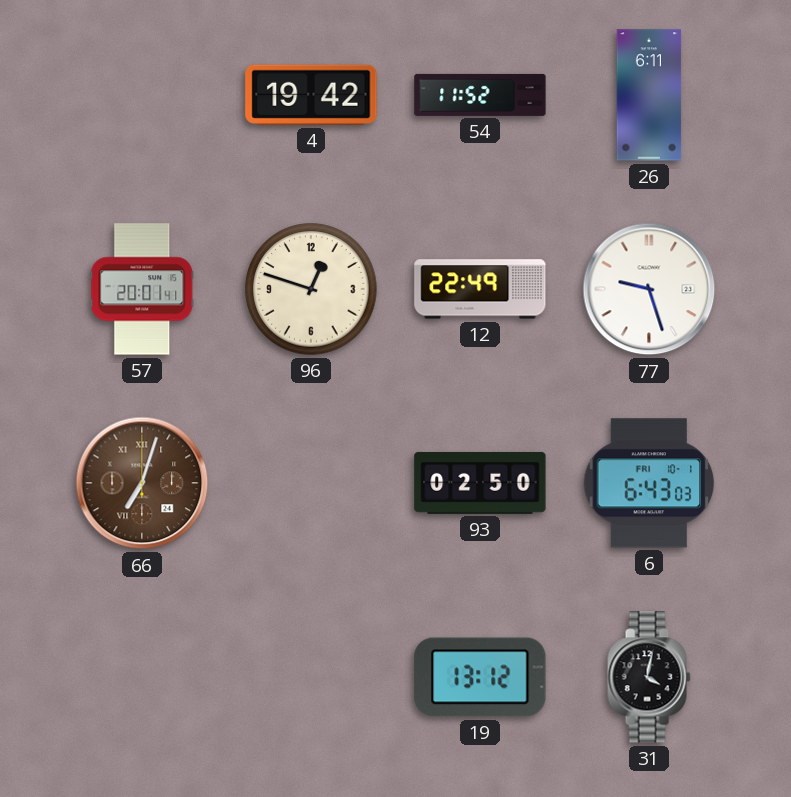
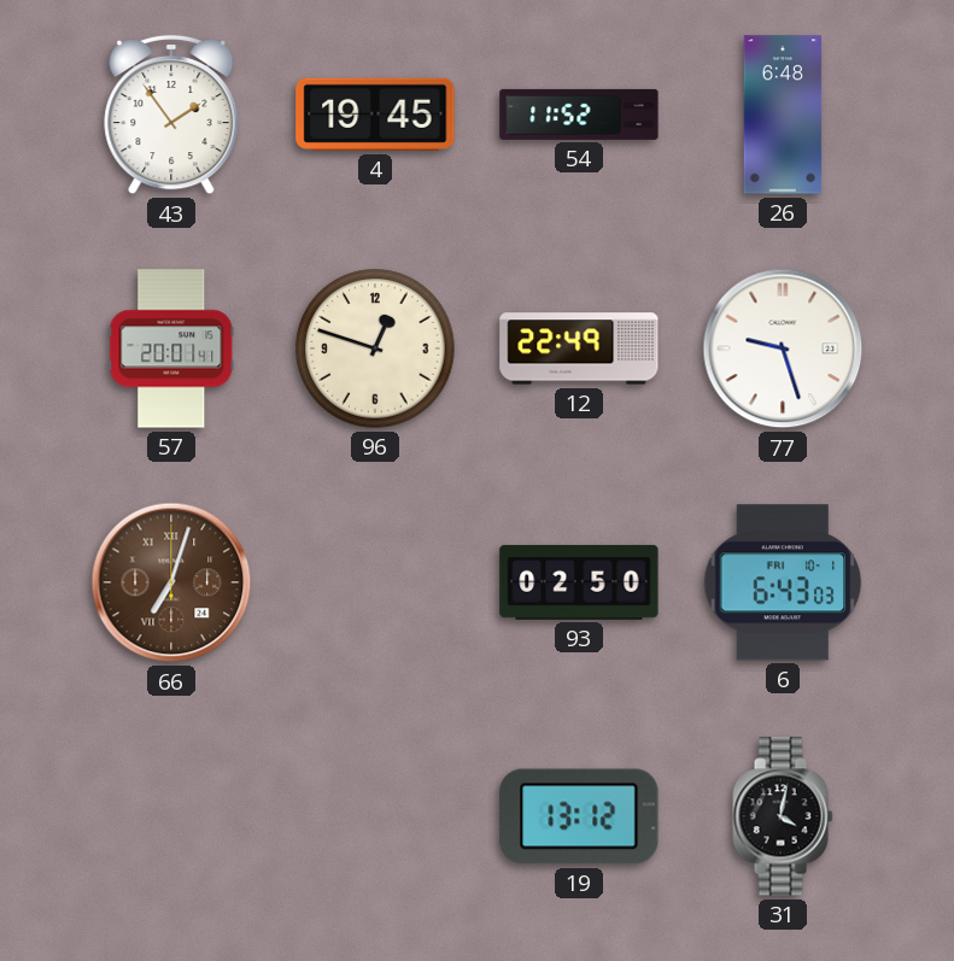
43: none -> 1:54 (171, 115)
4: 19:42 -> 19:45 (375, 115)
26: 6:11 -> 6:48 (783, 115)
